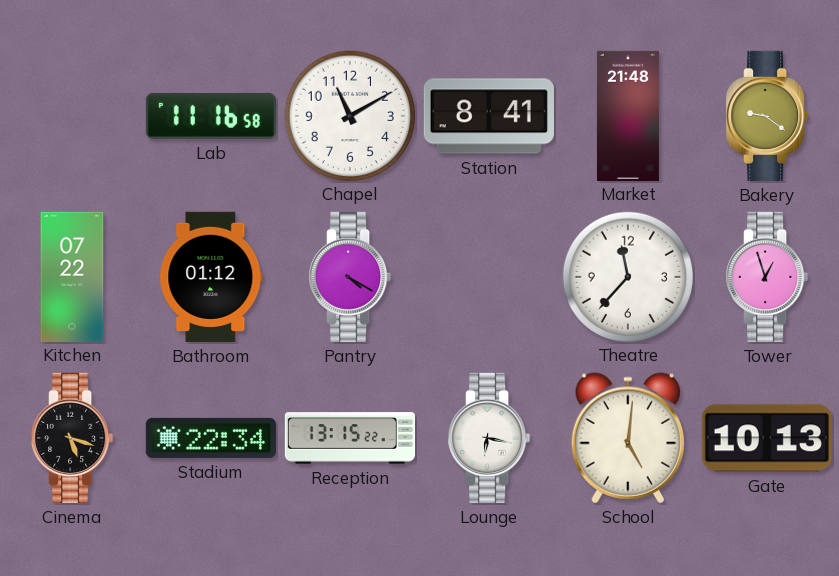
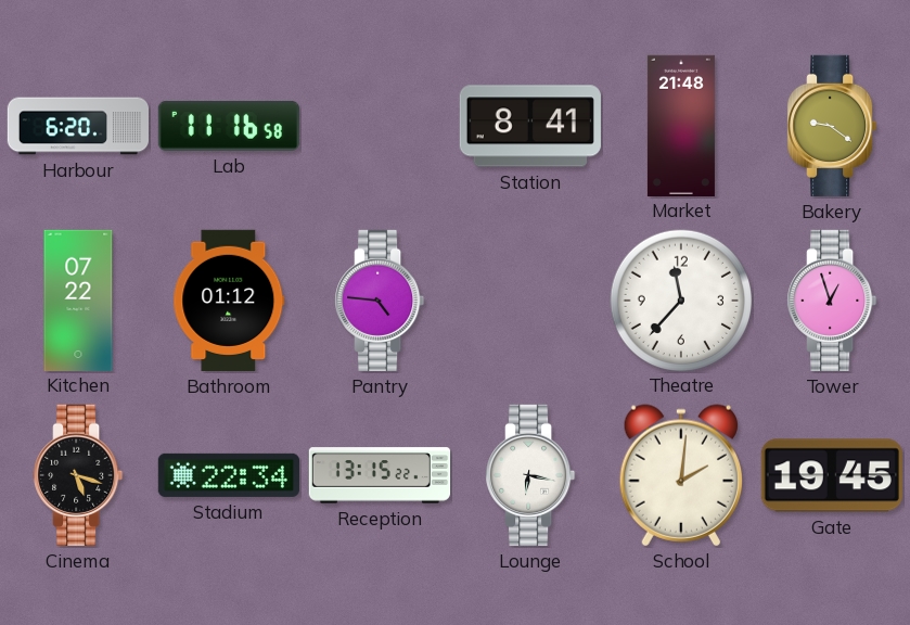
Harbour: none -> 6:20 (77, 126)
Chapel: 11:10 -> none (349, 115)
Pantry: 4:20 -> 4:46 (380, 301)
School: 5:01 -> 2:01 (680, 475)
Gate: 10:13 -> 19:45 (832, 475)
